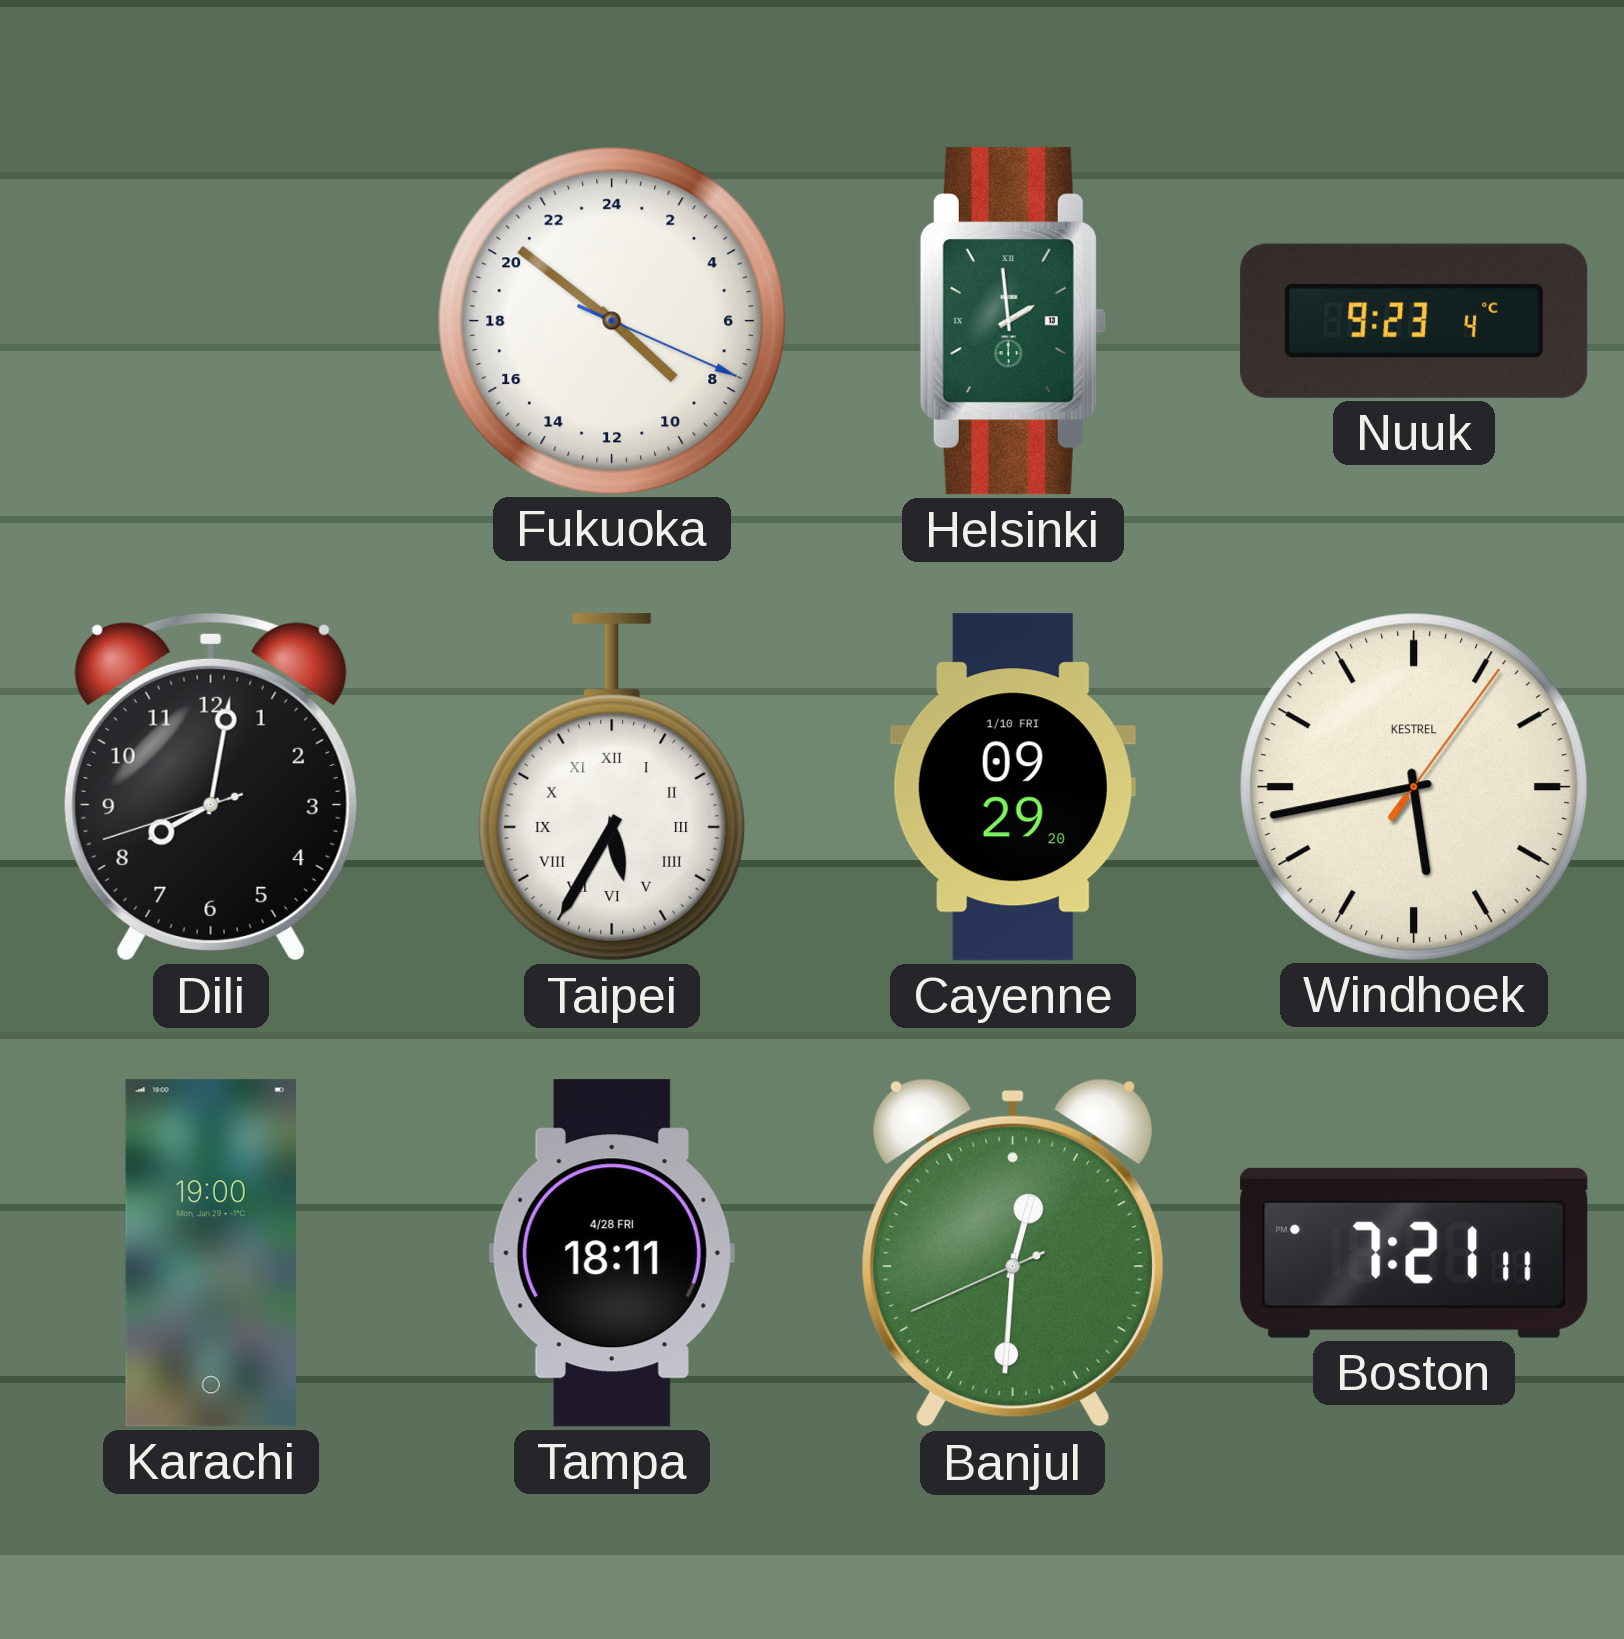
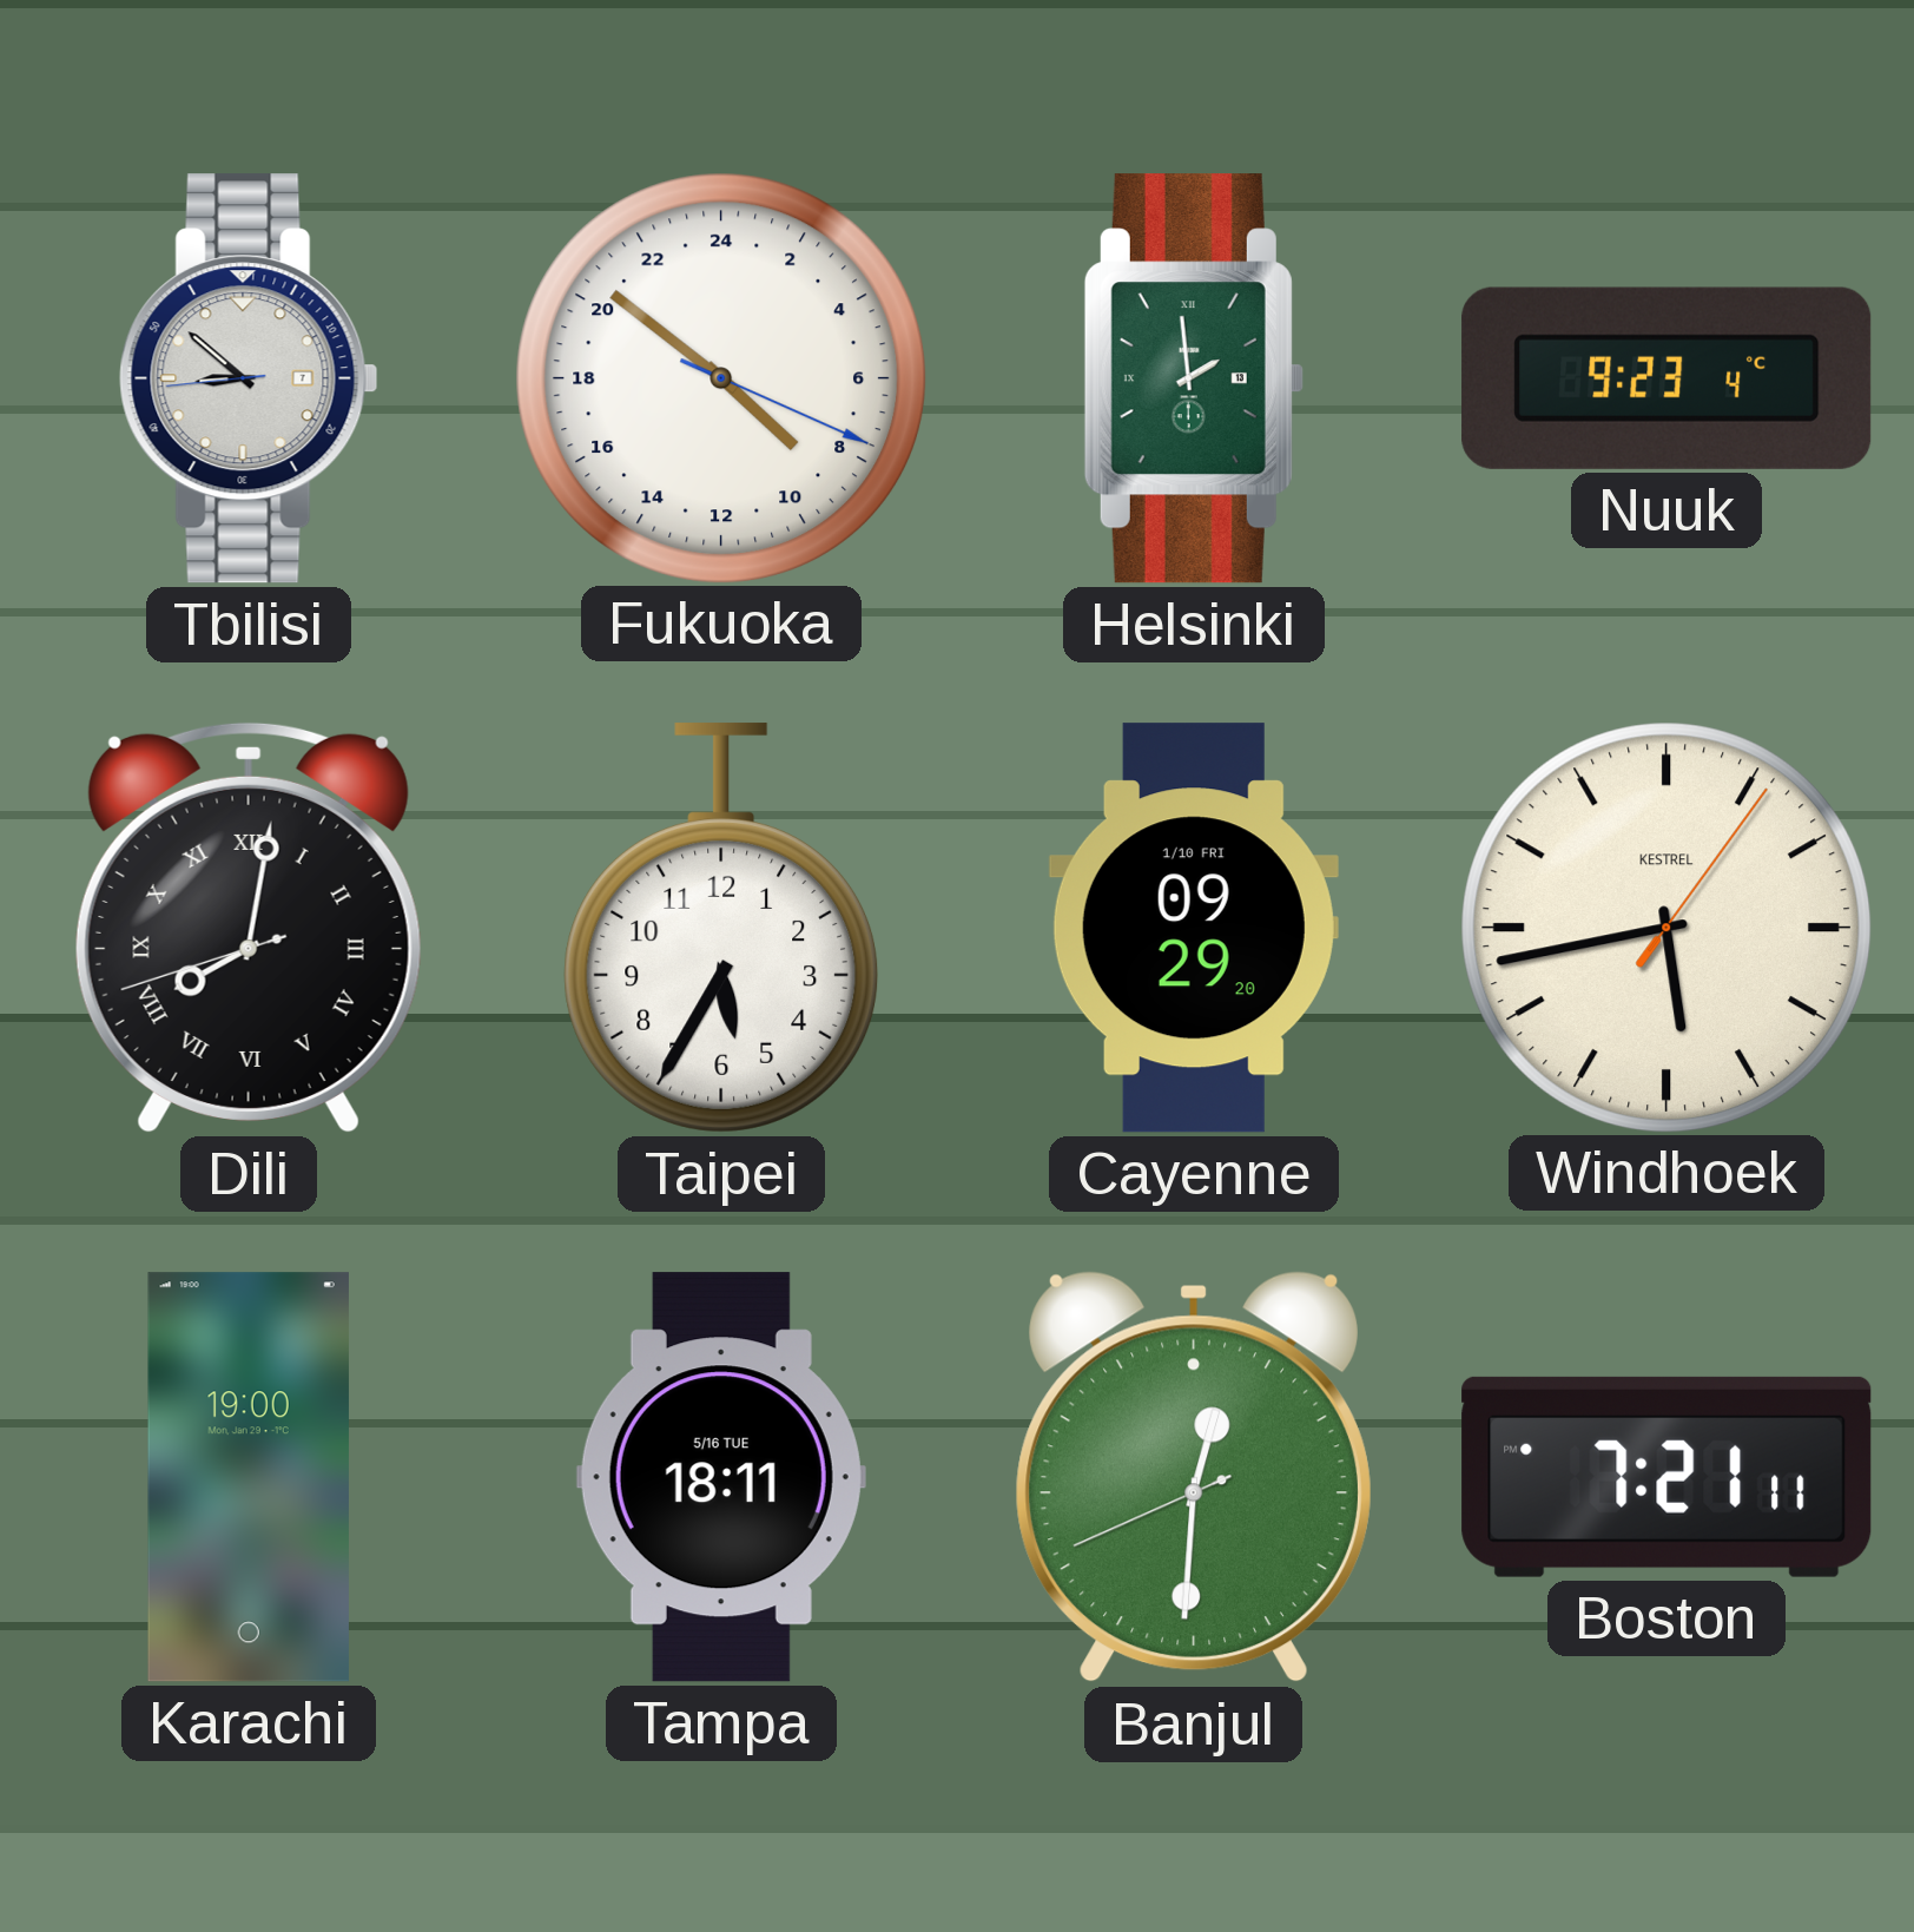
Tbilisi: none -> 8:51 (249, 378)
Dili numerals: Arabic -> Roman (249, 928)
Taipei numerals: Roman -> Arabic (721, 928)
Tampa date: 4/28 FRI -> 5/16 TUE (721, 1477)
